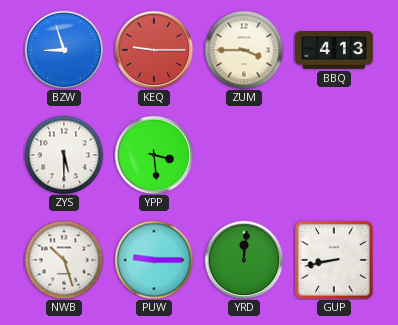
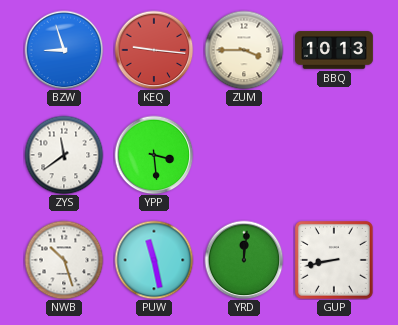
KEQ: 9:15 -> 9:16 (154, 50)
BBQ: 4:13 -> 10:13 (335, 50)
ZYS: 5:30 -> 11:39 (64, 155)
PUW: 9:15 -> 11:28 (154, 260)
